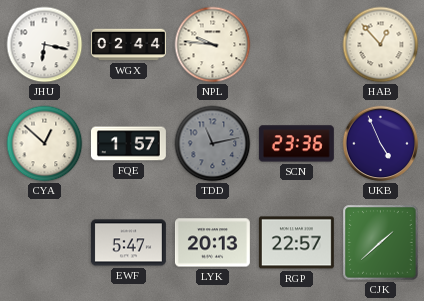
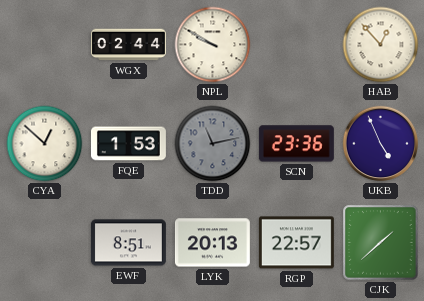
JHU: 6:17 -> none (45, 45)
NPL: 9:46 -> 9:50 (213, 45)
FQE: 1:57 -> 1:53 (128, 144)
EWF: 5:47 -> 8:51 (128, 243)
